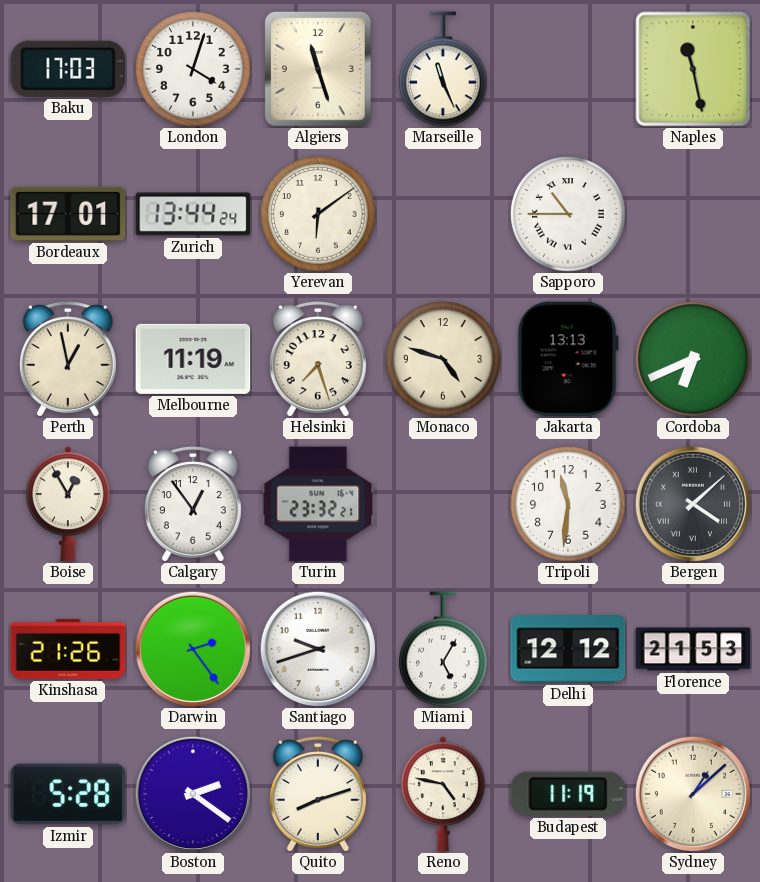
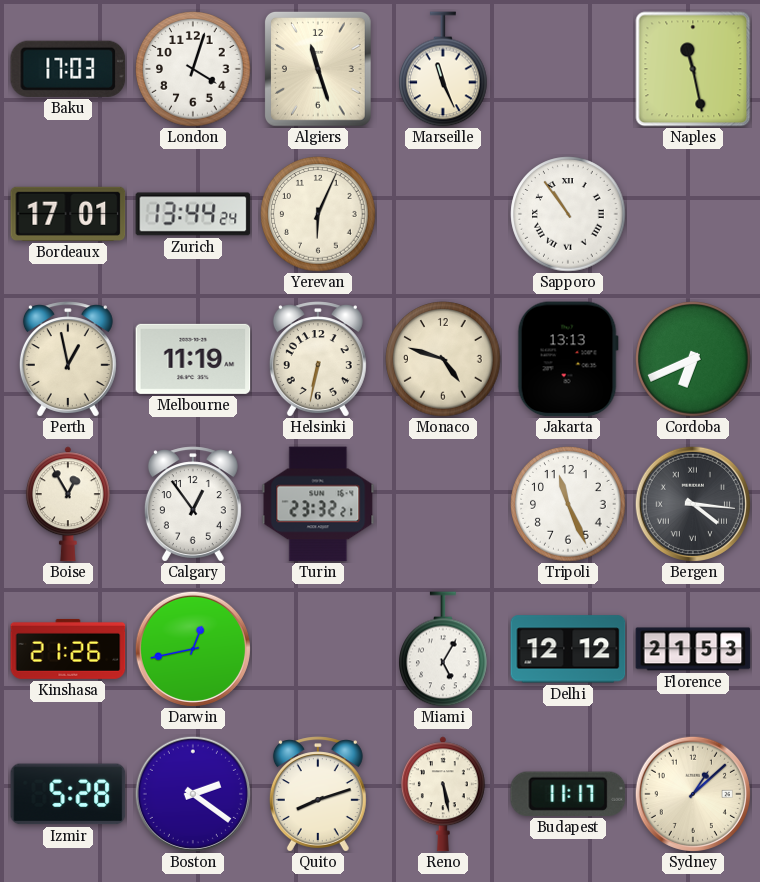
Yerevan: 6:09 -> 6:04 (318, 214)
Sapporo: 10:45 -> 10:54 (568, 214)
Helsinki: 7:27 -> 6:32 (318, 359)
Tripoli: 11:31 -> 11:26 (568, 504)
Bergen: 4:08 -> 4:16 (693, 504)
Darwin: 2:24 -> 12:43 (193, 649)
Santiago: 9:42 -> none (318, 649)
Reno: 4:47 -> 5:28 (443, 794)
Budapest: 11:19 -> 11:17 (568, 794)
